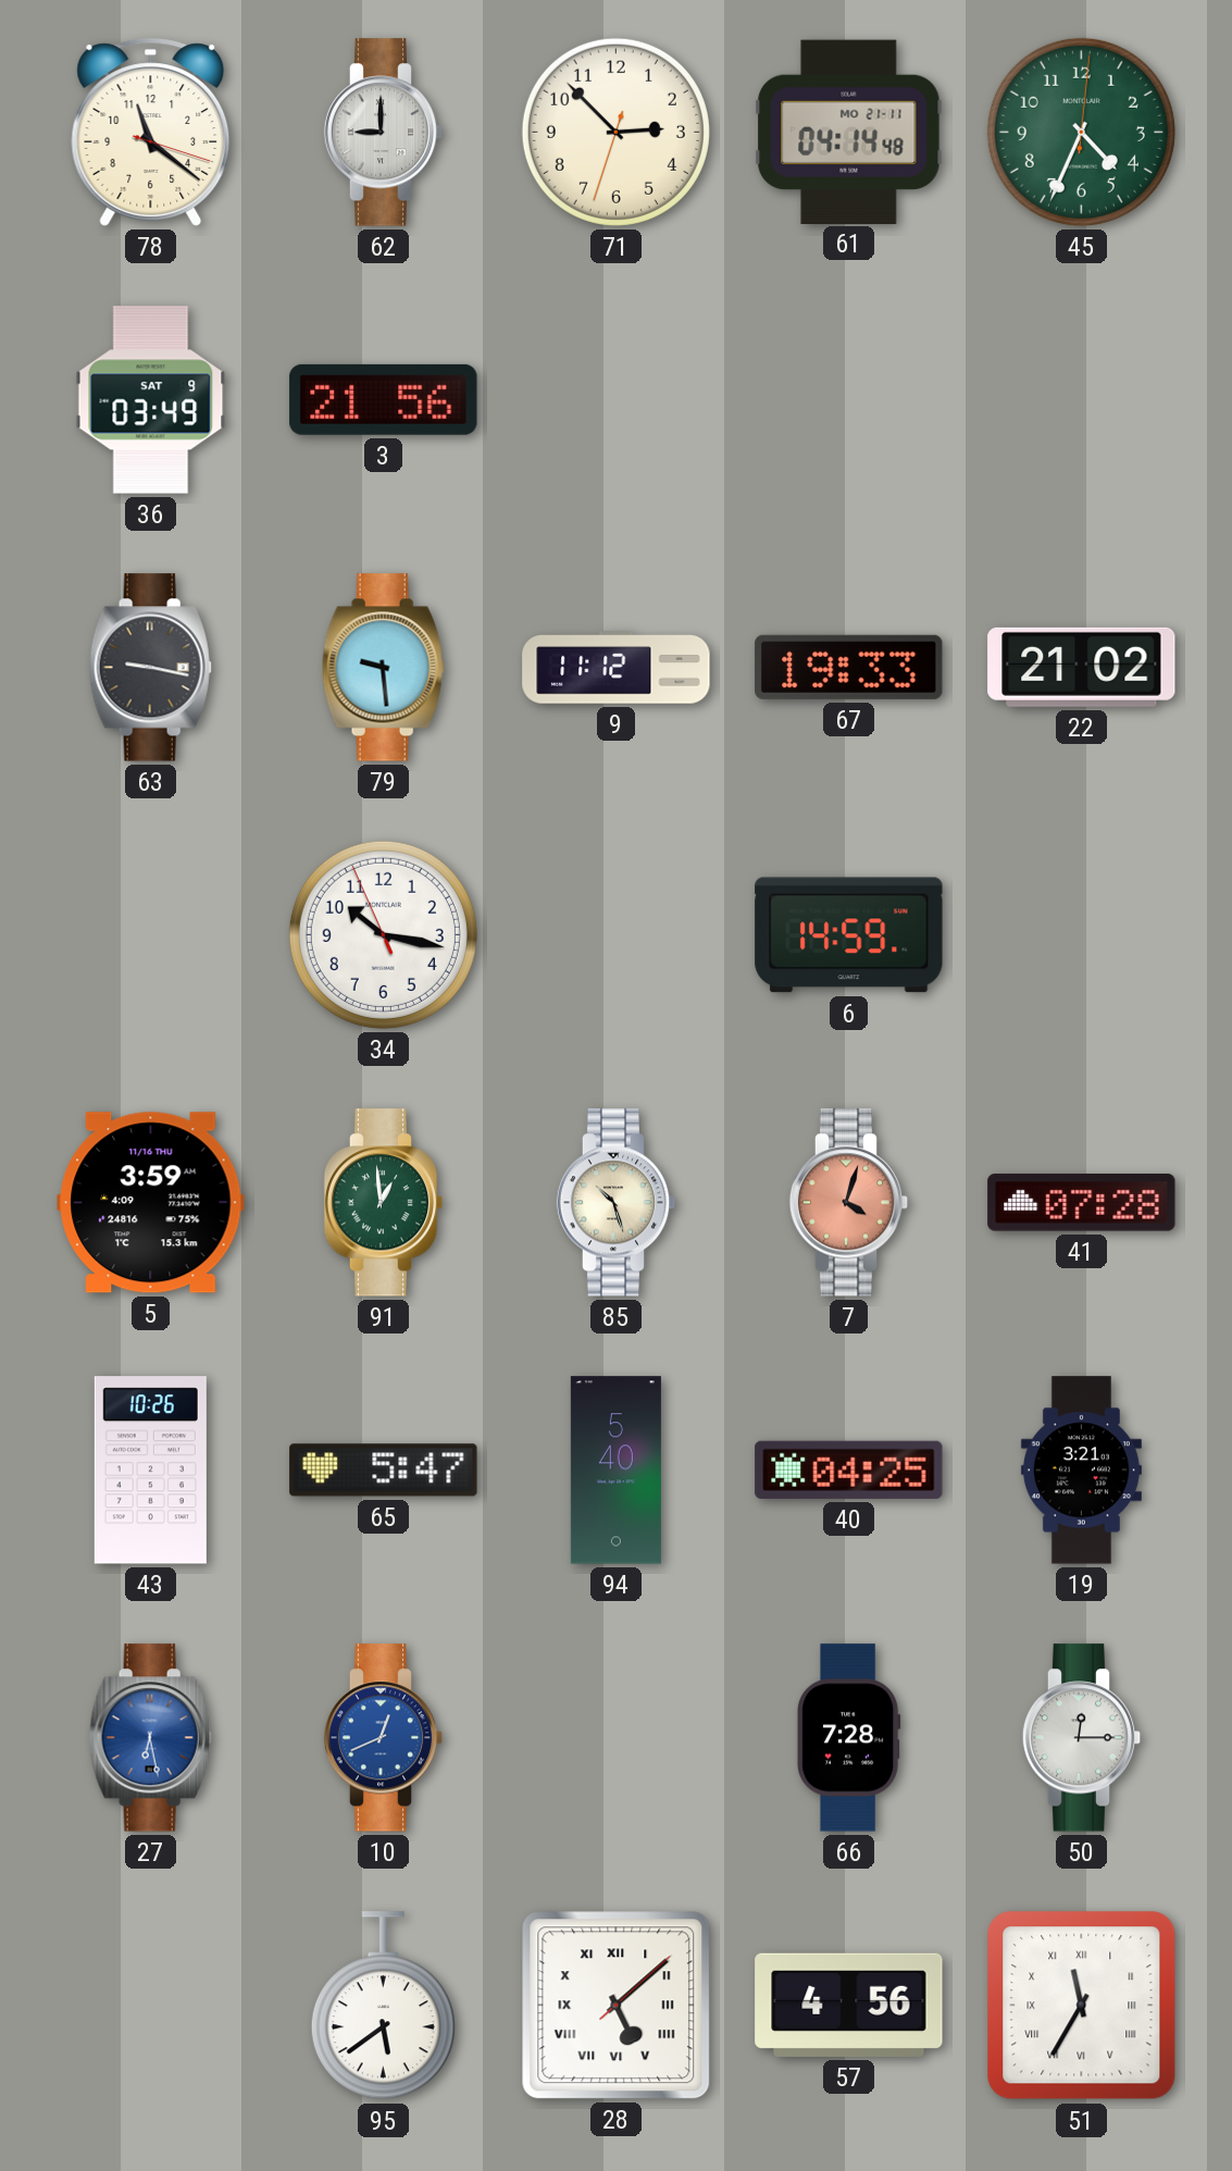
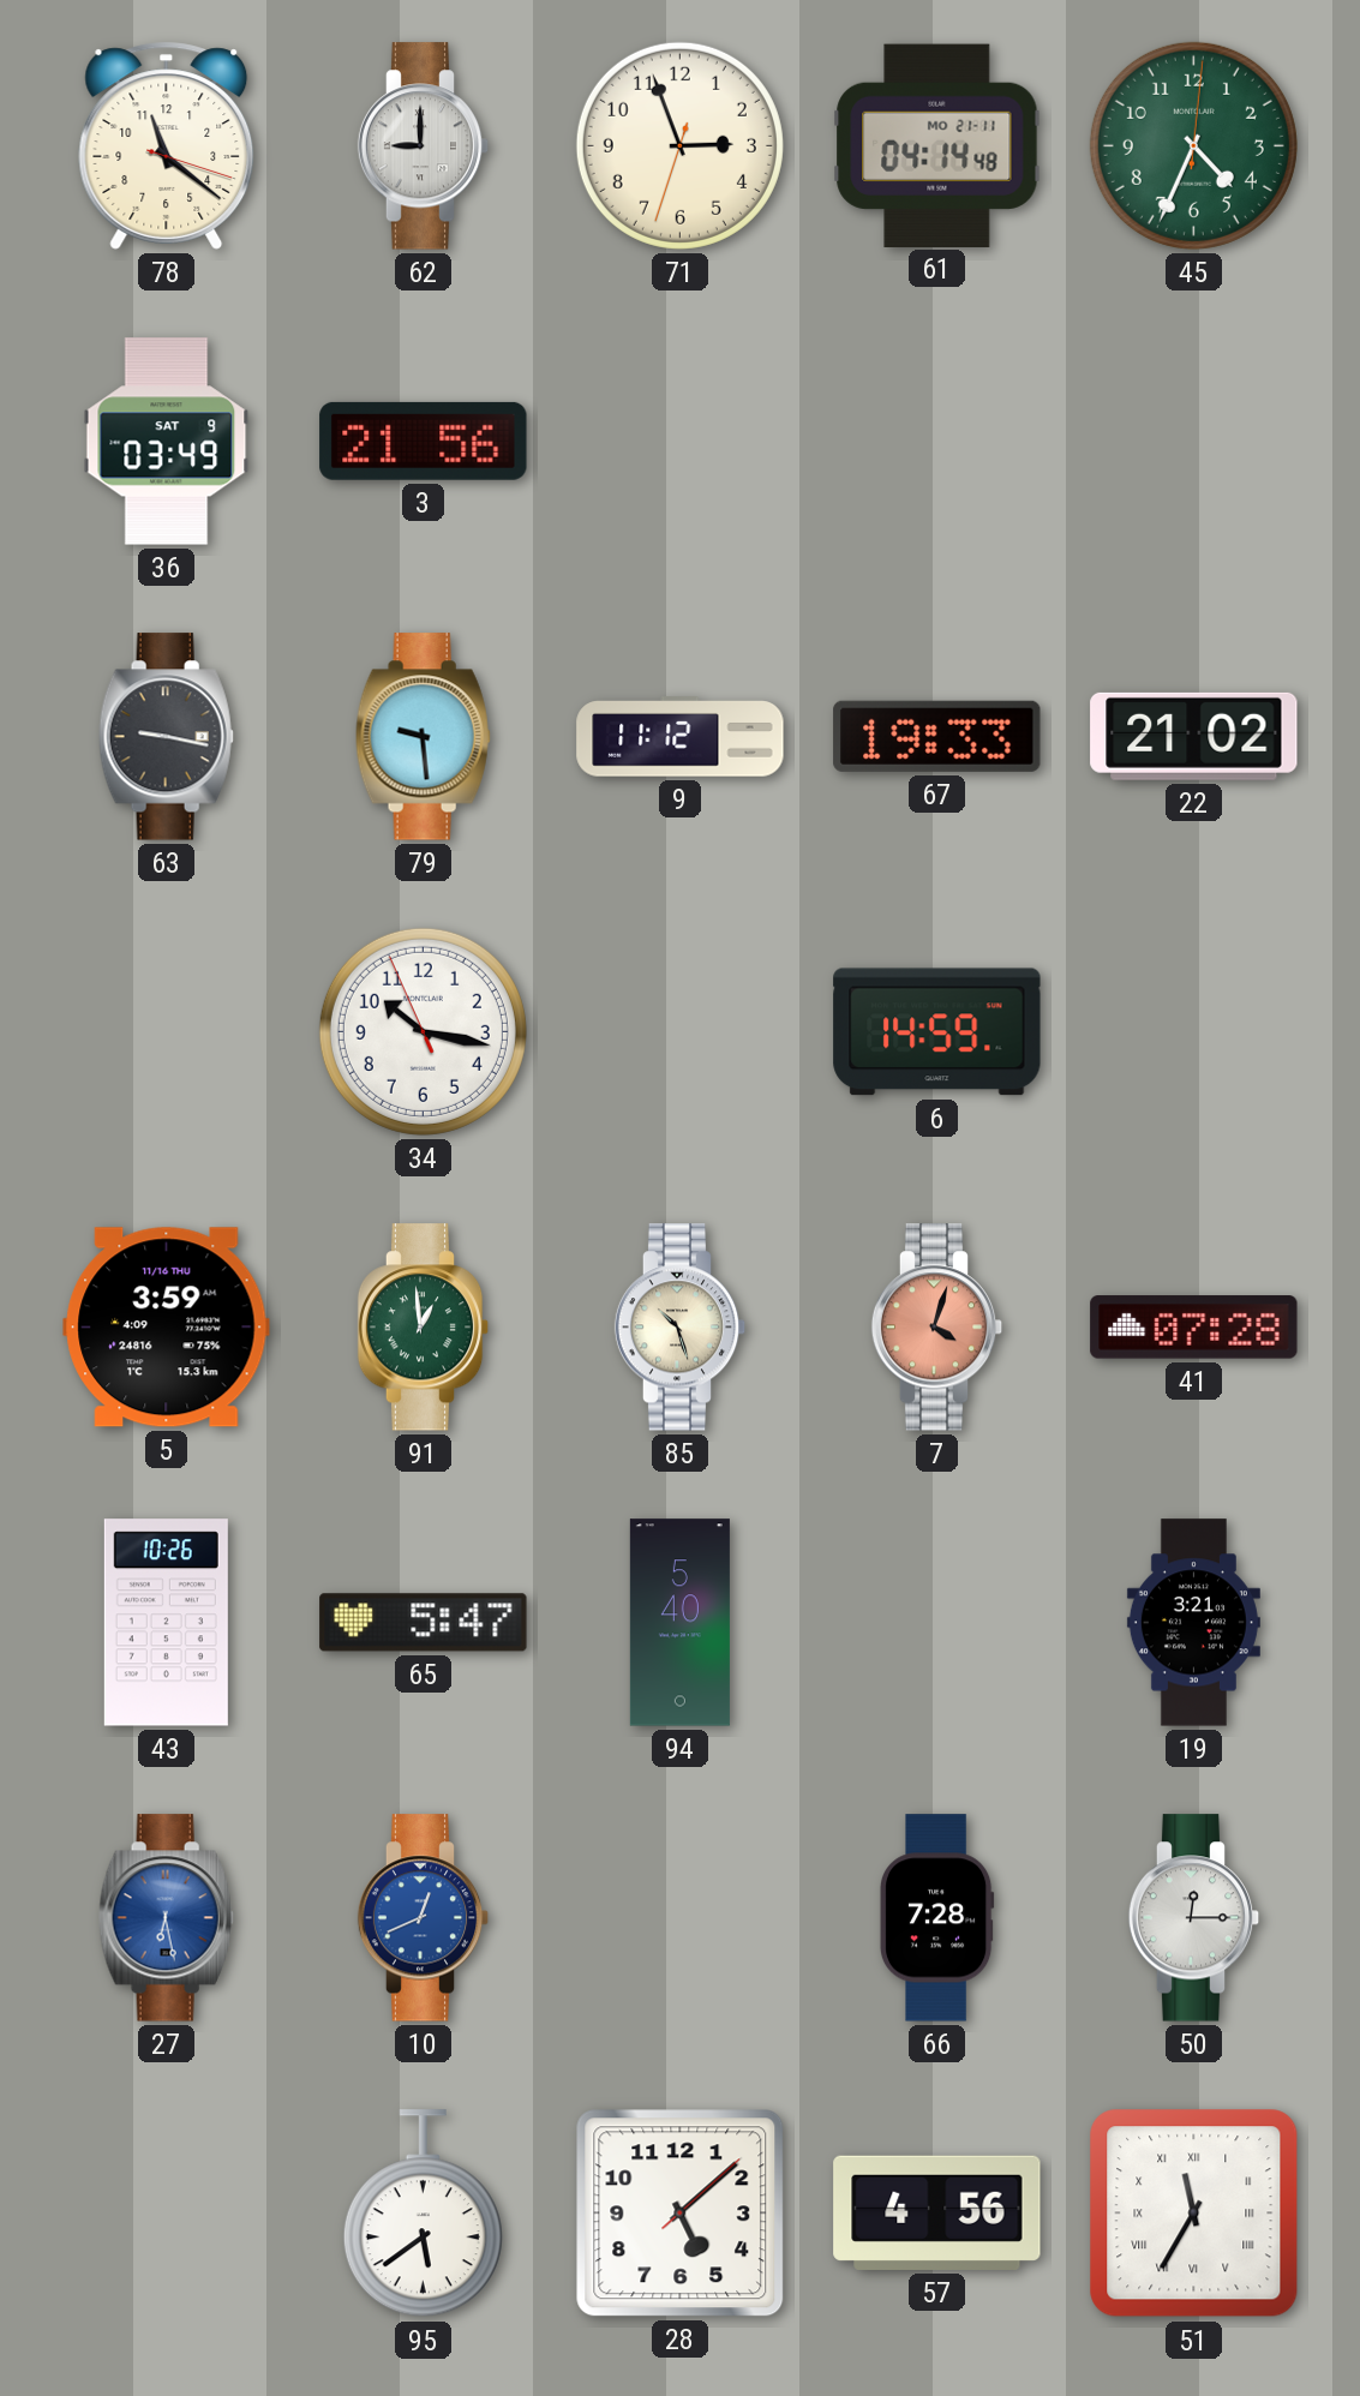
71: 2:52 -> 2:56 (679, 145)
40: 04:25 -> none (849, 1469)
28 numerals: Roman -> Arabic (681, 2214)
